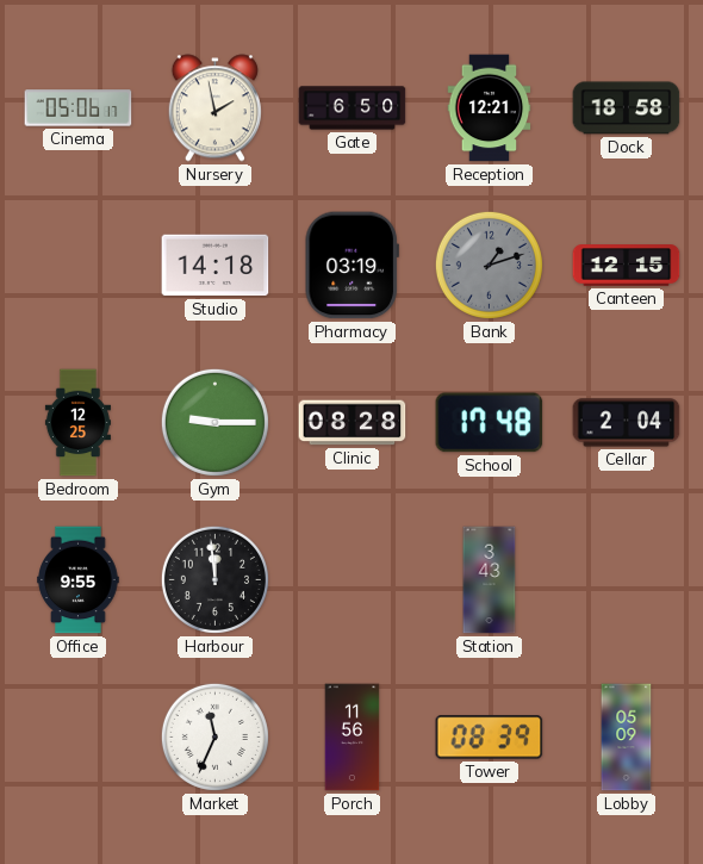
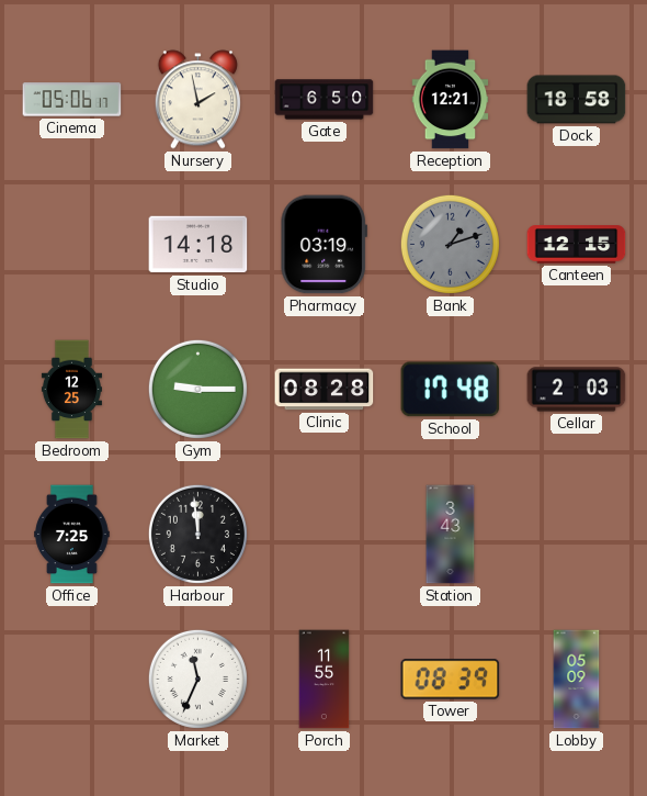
Cellar: 2:04 -> 2:03 (577, 390)
Office: 9:55 -> 7:25 (72, 535)
Porch: 11:56 -> 11:55 (325, 680)
